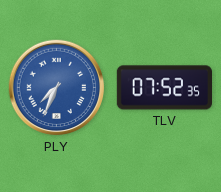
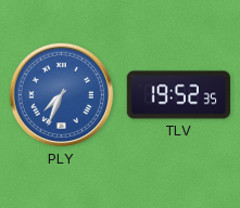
TLV: 07:52 -> 19:52 (178, 95)
